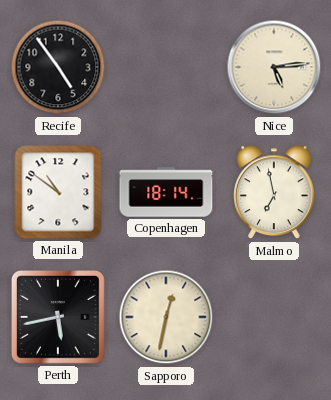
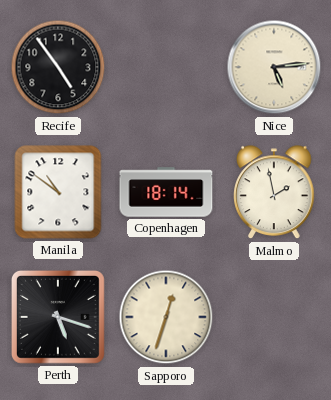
Malmo: 6:58 -> 1:58 (274, 193)
Perth: 5:43 -> 5:18 (58, 317)
Sapporo: 12:32 -> 12:33 (166, 317)
